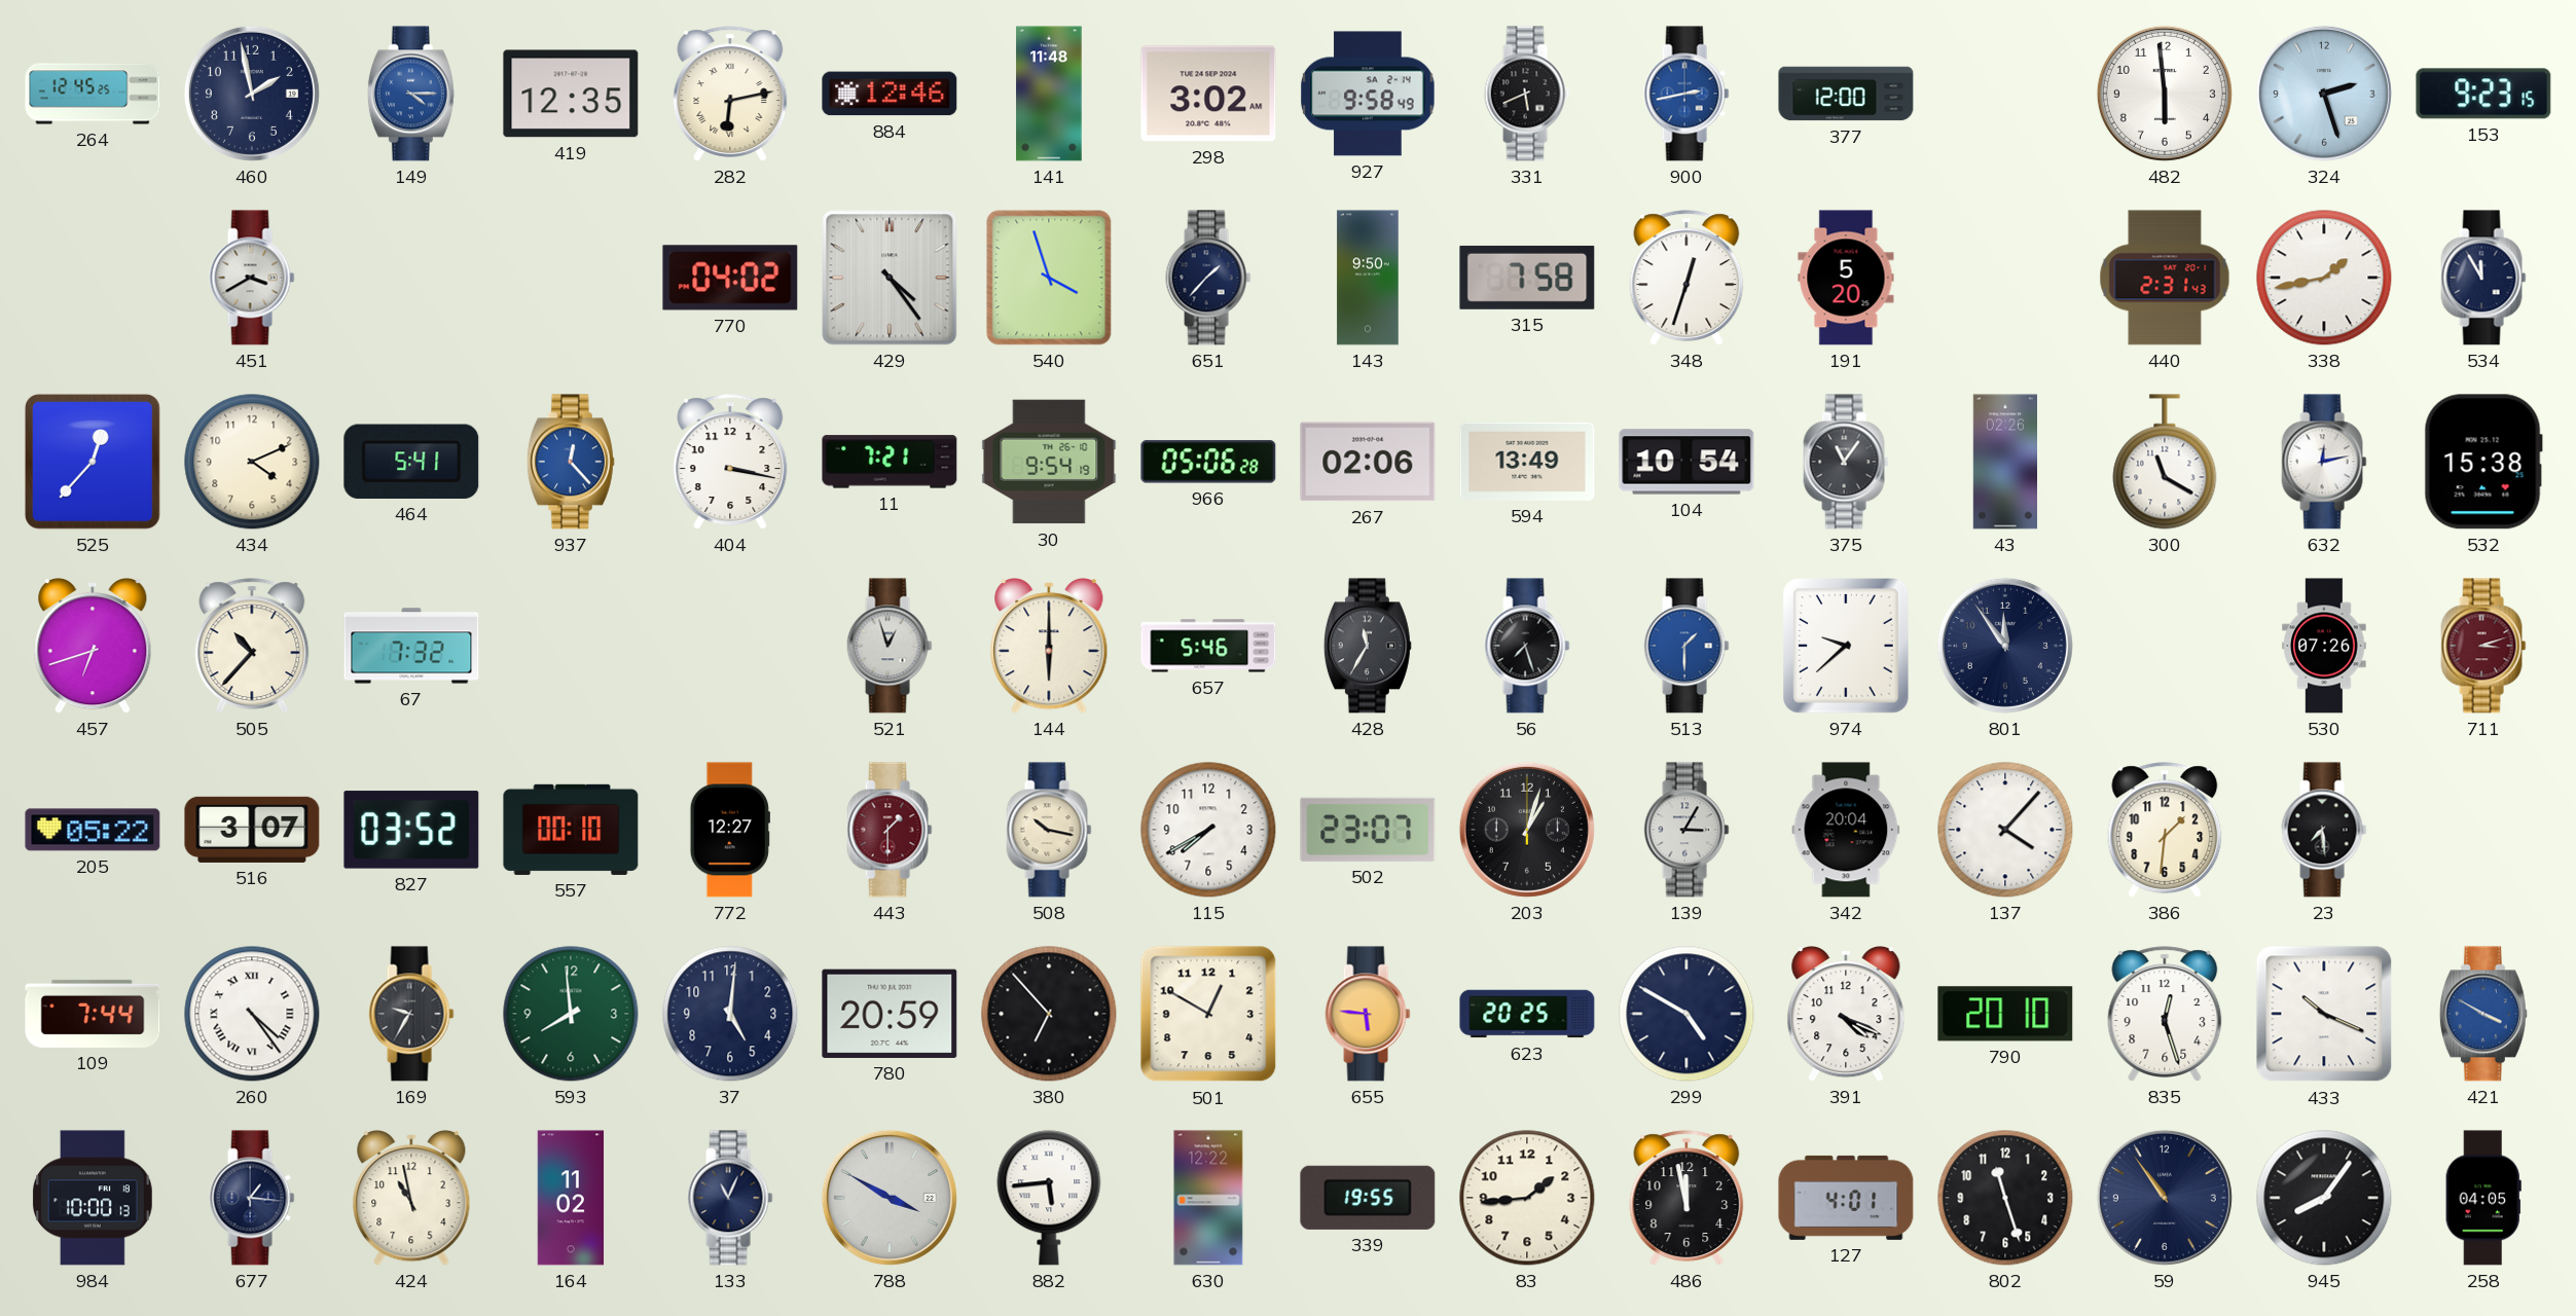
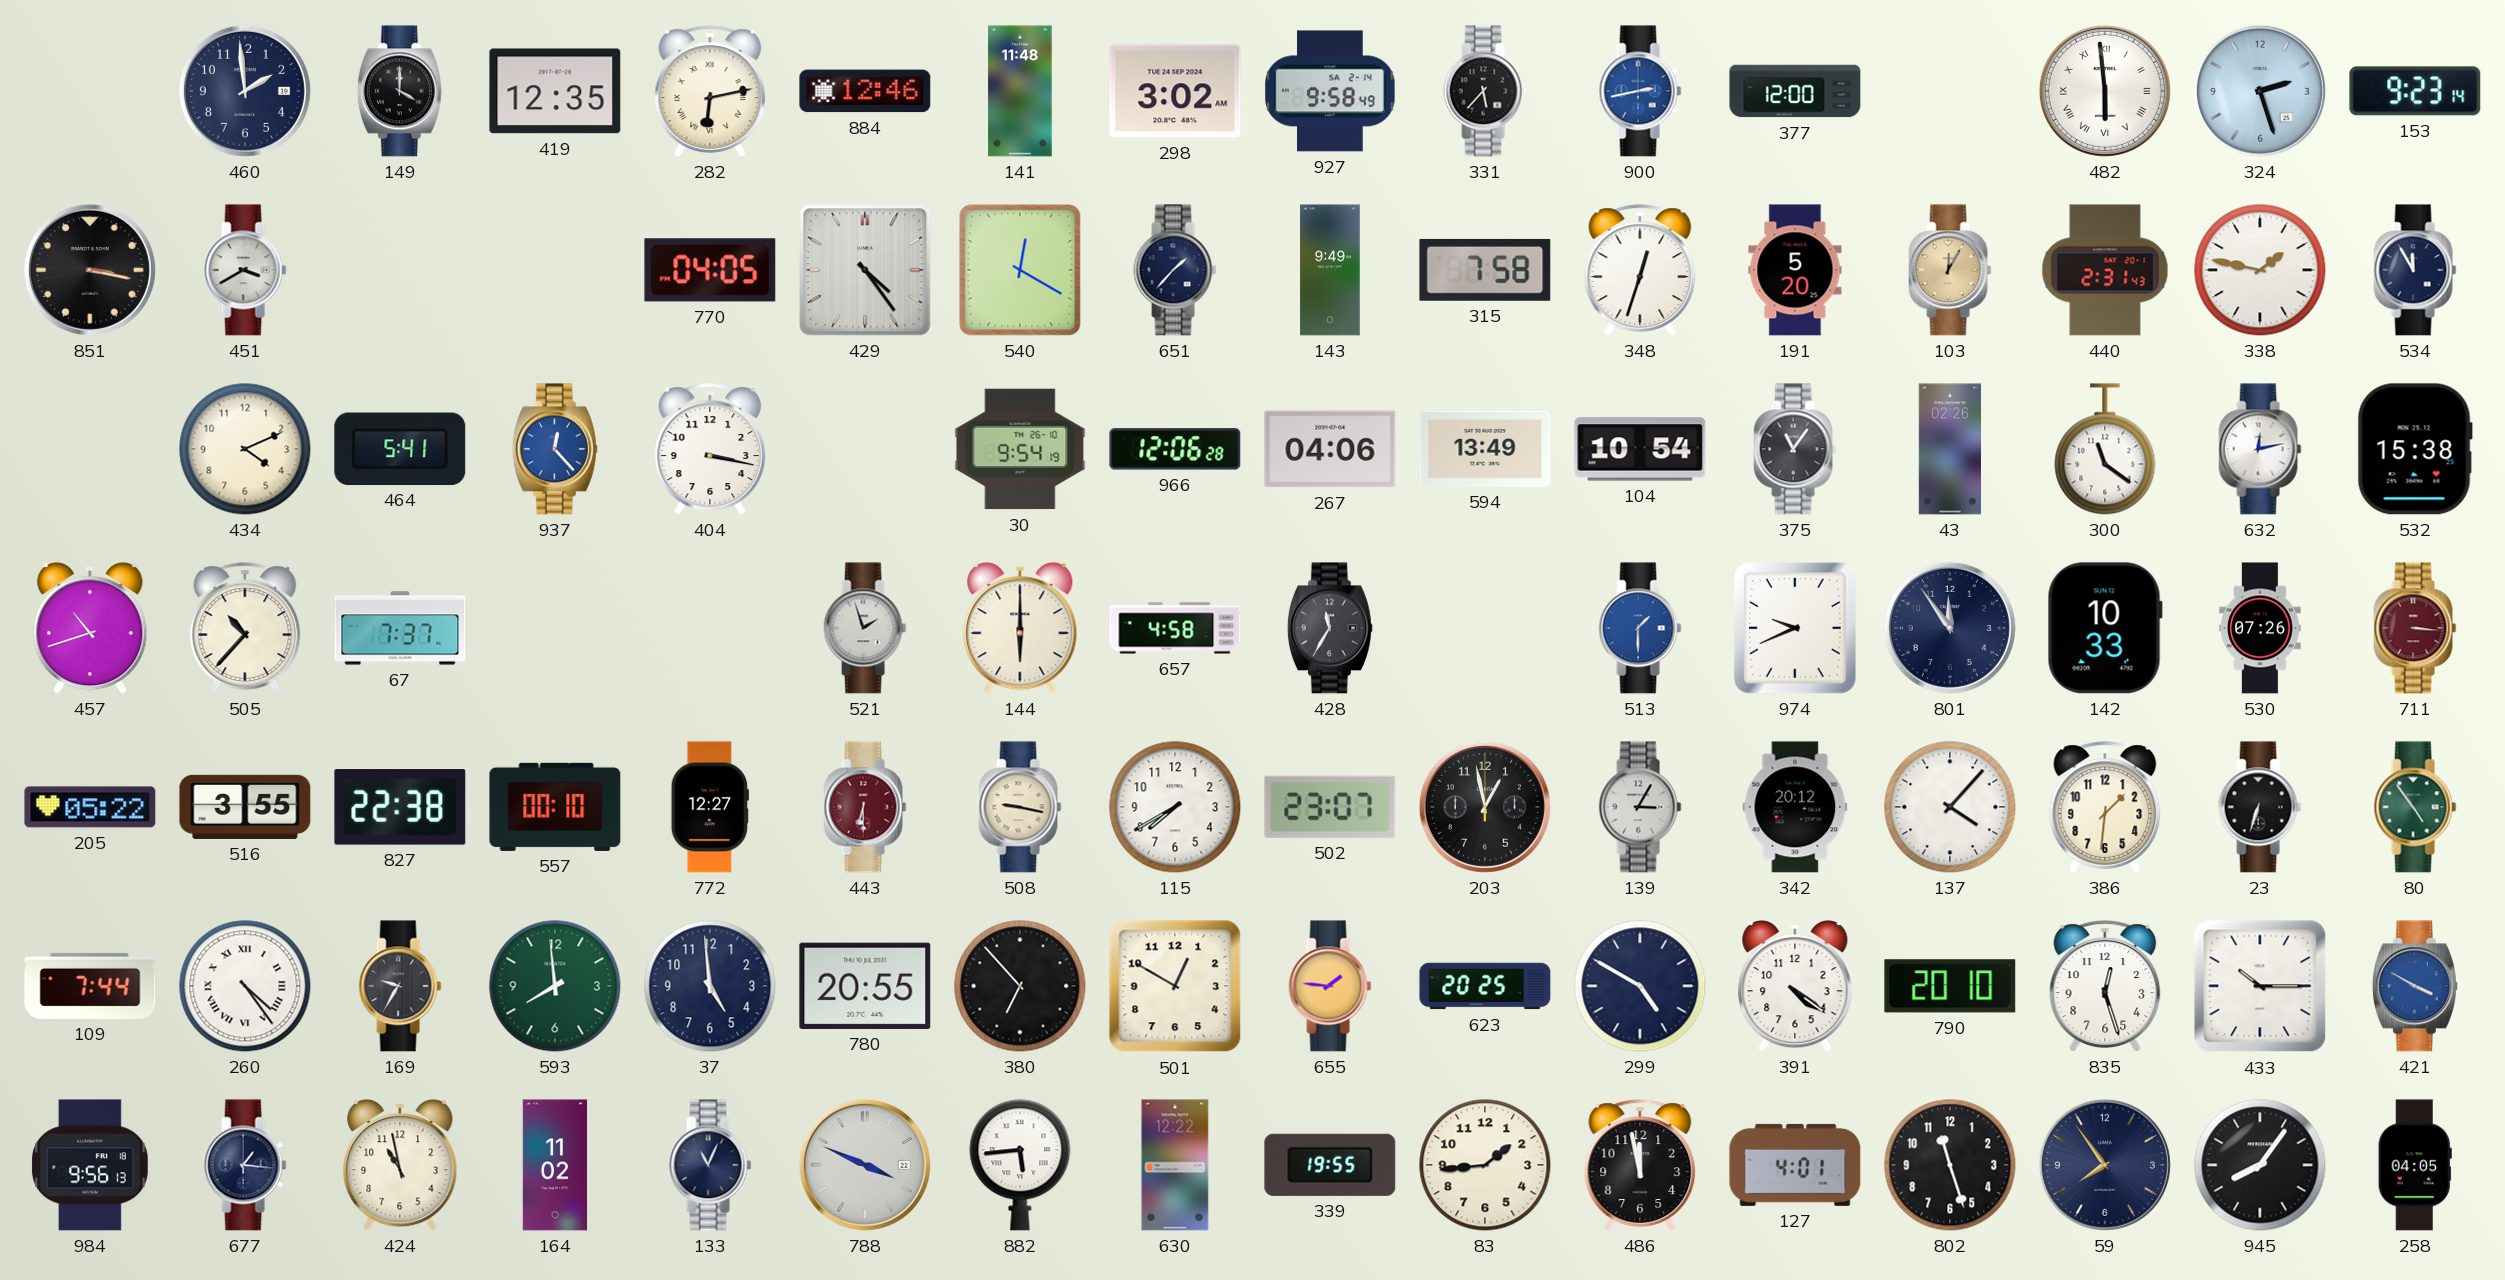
264: 12:45 -> none (93, 94)
460: 1:58 -> 1:59 (245, 91)
149: 4:15 -> 4:00 (400, 91)
149 dial: blue -> black (400, 91)
331: 5:41 -> 5:37 (1485, 91)
482 numerals: Arabic -> Roman (2105, 91)
153: 9:23:15 -> 9:23:14 (2415, 91)
851: none -> 3:17 (90, 270)
770: 04:02 -> 04:05 (710, 270)
540: 3:57 -> 12:20 (1020, 270)
143: 9:50 -> 9:49 (1330, 270)
103: none -> 12:05 (1950, 270)
338: 1:43 -> 1:47 (2260, 270)
525: 12:37 -> none (93, 462)
11: 7:21 -> none (890, 462)
966: 05:06 -> 12:06 (1175, 449)
267: 02:06 -> 04:06 (1330, 449)
300: 11:20 -> 11:21 (2105, 449)
457: 6:42 -> 10:42 (90, 629)
67: 7:32 -> 7:37 (400, 628)
521: 12:57 -> 1:57 (865, 628)
657: 5:46 -> 4:58 (1175, 628)
56: 7:27 -> none (1527, 646)
974: 9:38 -> 9:41 (1795, 628)
142: none -> 10:33 (2105, 628)
711: 3:12 -> 3:16 (2415, 628)
516: 3:07 -> 3:55 (245, 807)
827: 03:52 -> 22:38 (400, 807)
443: 1:30 -> 6:30 (865, 807)
508: 10:17 -> 9:17 (1020, 807)
203: 1:03 -> 12:58 (1485, 807)
342: 20:04 -> 20:12 (1795, 807)
23: 7:29 -> 6:33 (2260, 807)
80: none -> 4:54 (2415, 807)
37: 5:01 -> 4:59 (710, 986)
780: 20:59 -> 20:55 (865, 986)
655: 5:46 -> 1:46 (1330, 986)
391: 4:19 -> 4:21 (1795, 987)
433: 10:19 -> 10:15 (2260, 986)
984: 10:00 -> 9:56 (90, 1165)
788: 3:50 -> 3:49 (865, 1165)
59: 10:54 -> 7:54 (2105, 1165)
